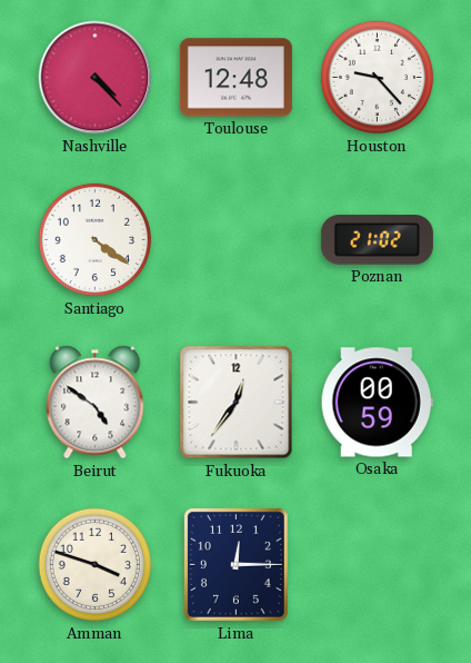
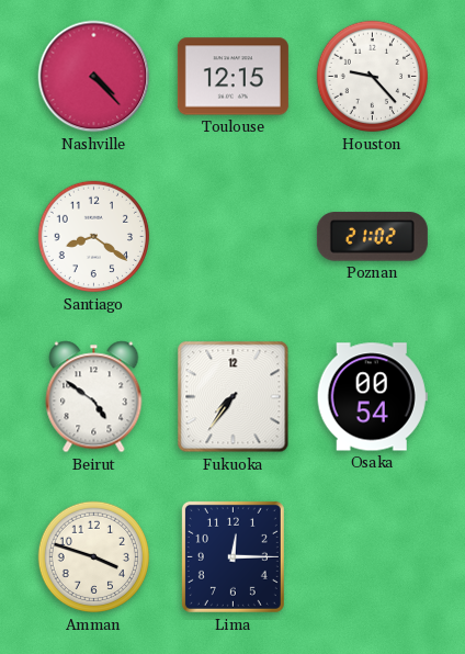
Toulouse: 12:48 -> 12:15 (232, 77)
Santiago: 4:21 -> 8:21 (94, 237)
Fukuoka: 12:36 -> 7:36 (234, 397)
Osaka: 00:59 -> 00:54 (372, 397)
